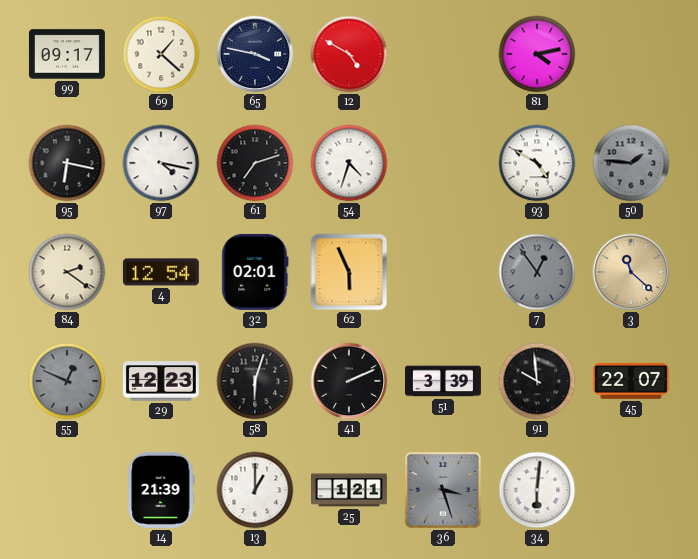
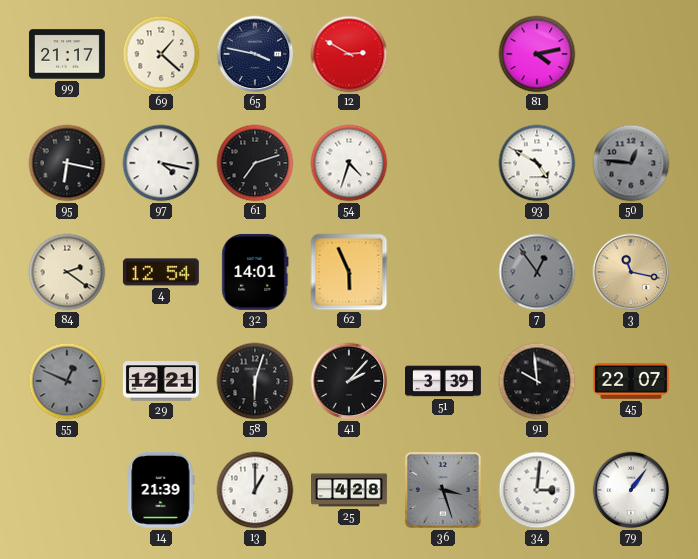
99: 09:17 -> 21:17 (67, 54)
12: 4:50 -> 2:50 (349, 54)
50: 1:46 -> 12:46 (631, 163)
32: 02:01 -> 14:01 (255, 272)
3: 11:22 -> 11:17 (631, 272)
29: 12:23 -> 12:21 (161, 381)
41: 2:11 -> 2:07 (349, 381)
25: 1:21 -> 4:28 (350, 490)
34: 6:01 -> 3:01 (537, 490)
79: none -> 1:06 (631, 490)
